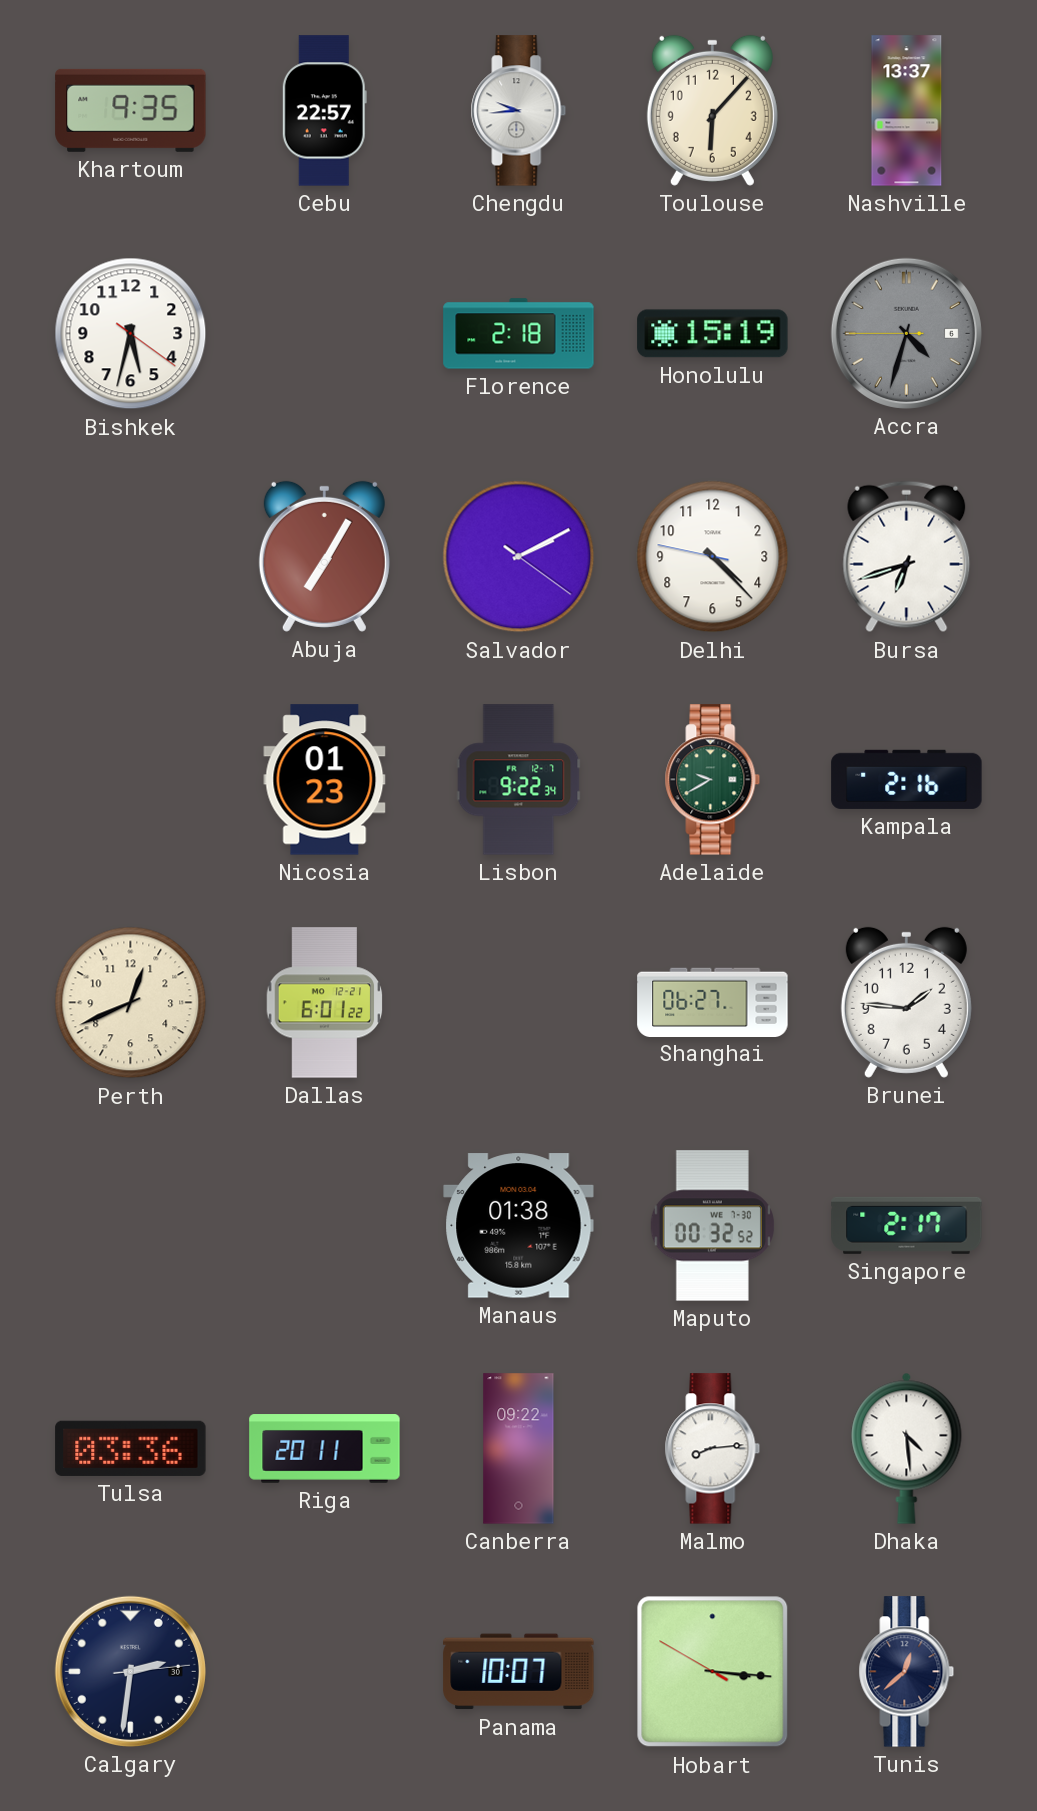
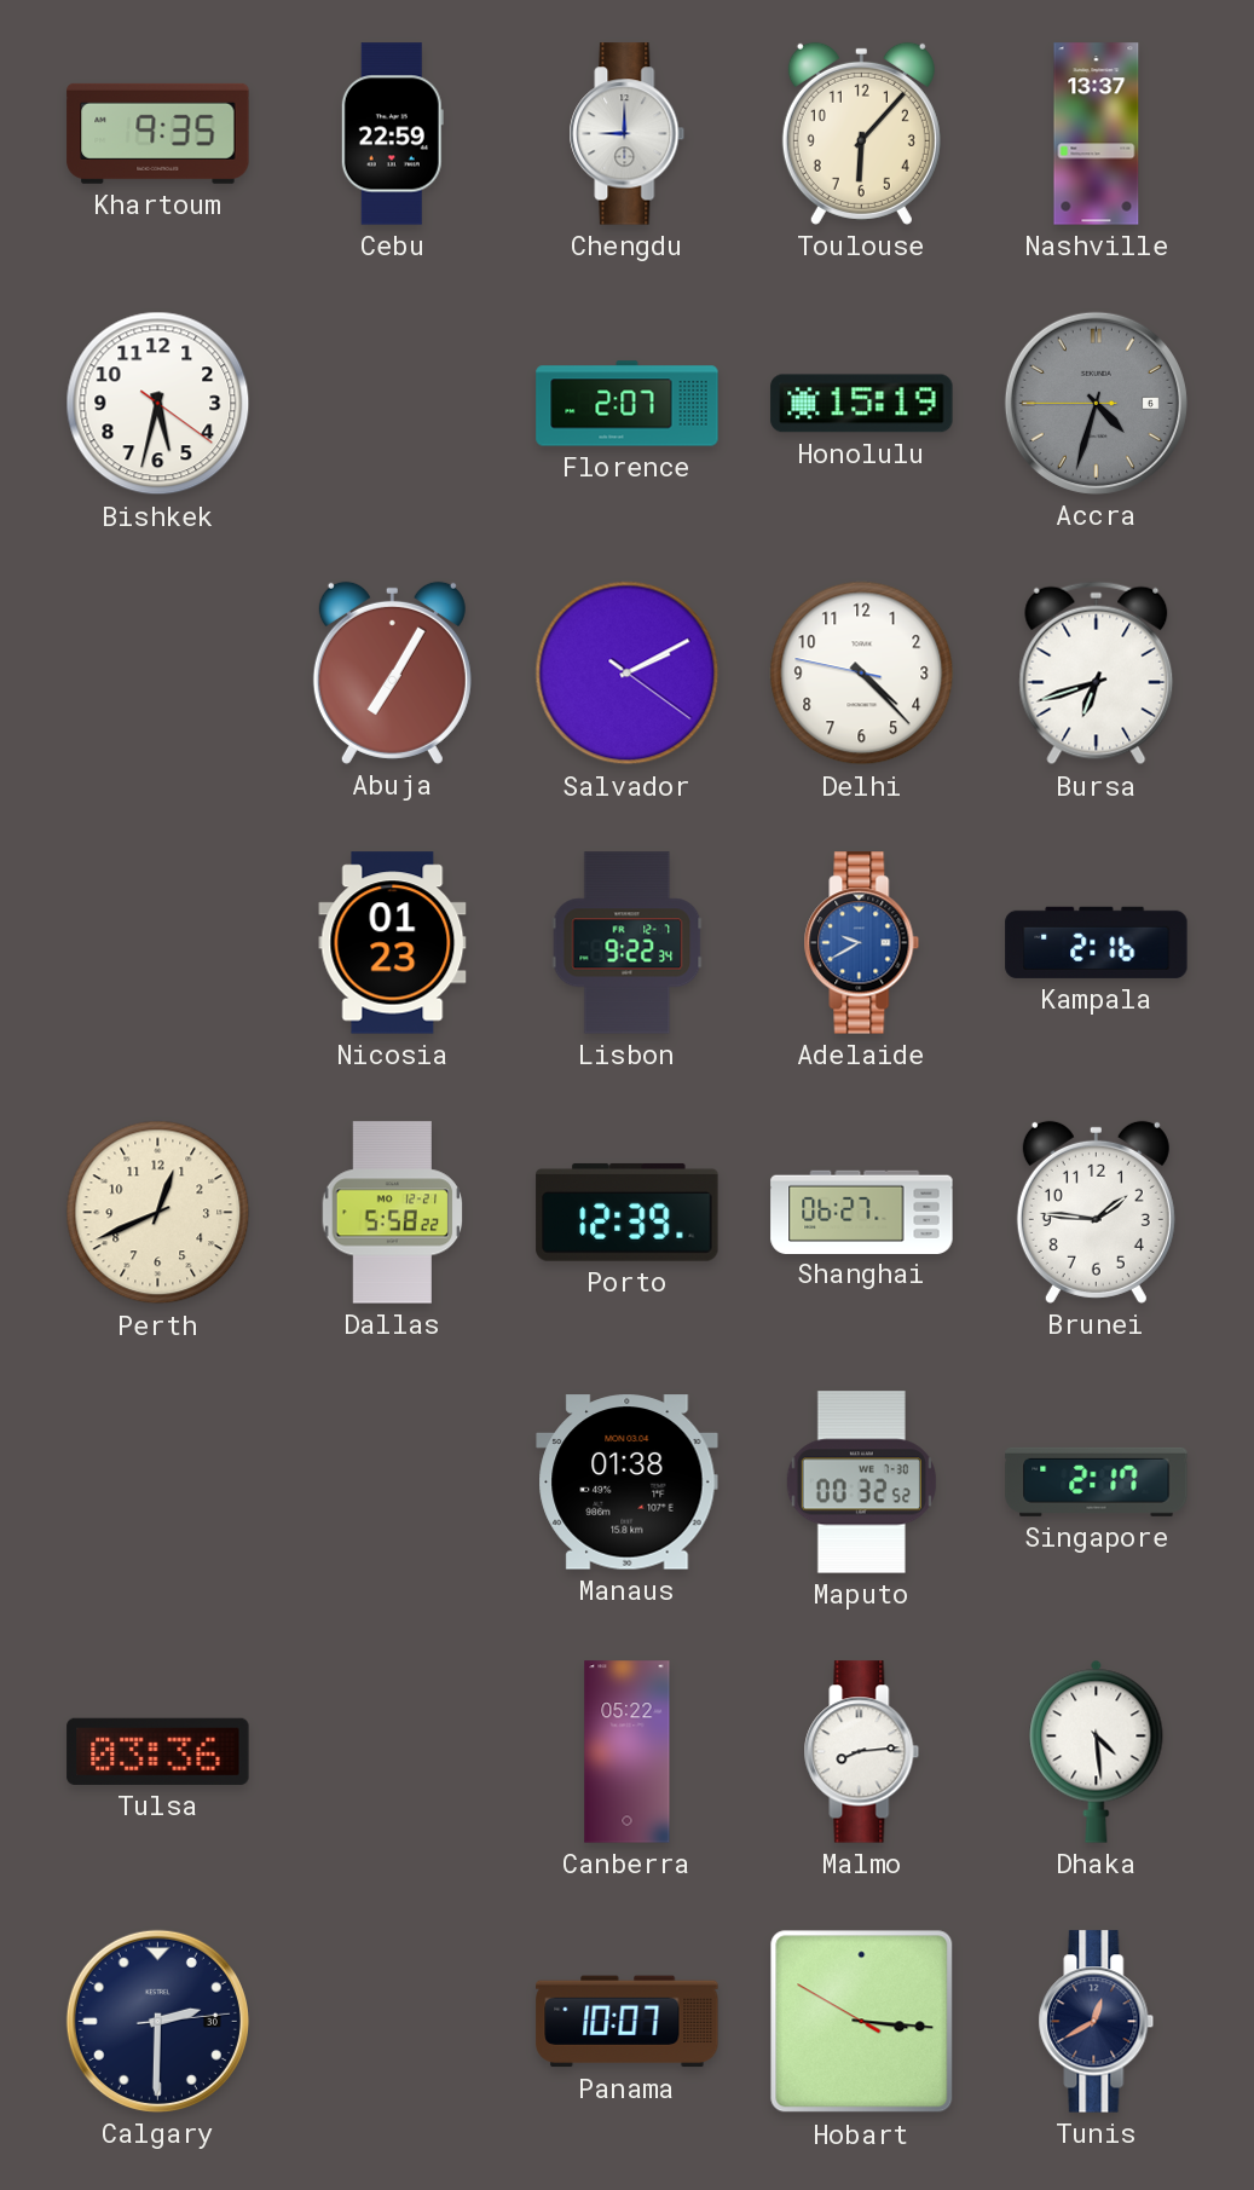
Cebu: 22:57 -> 22:59 (392, 134)
Chengdu: 9:44 -> 9:00 (628, 134)
Florence: 2:18 -> 2:07 (628, 404)
Adelaide dial: green -> blue (862, 943)
Dallas: 6:01 -> 5:58 (393, 1213)
Porto: none -> 12:39 (628, 1212)
Riga: 20:11 -> none (325, 1449)
Canberra: 09:22 -> 05:22 (628, 1752)
Calgary: 2:31 -> 2:30 (157, 2021)
Tunis: 12:38 -> 12:40 (1097, 2022)
